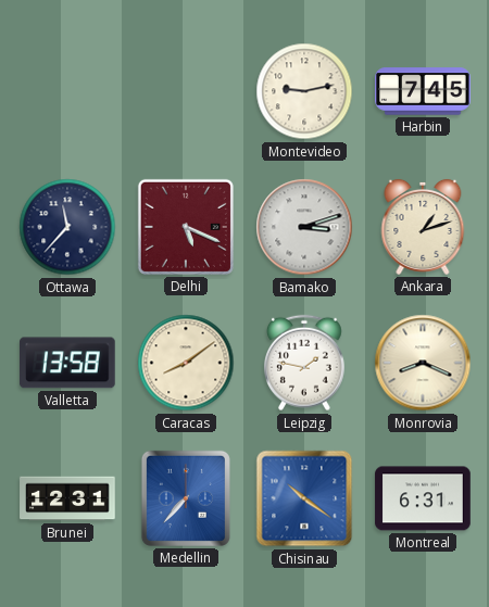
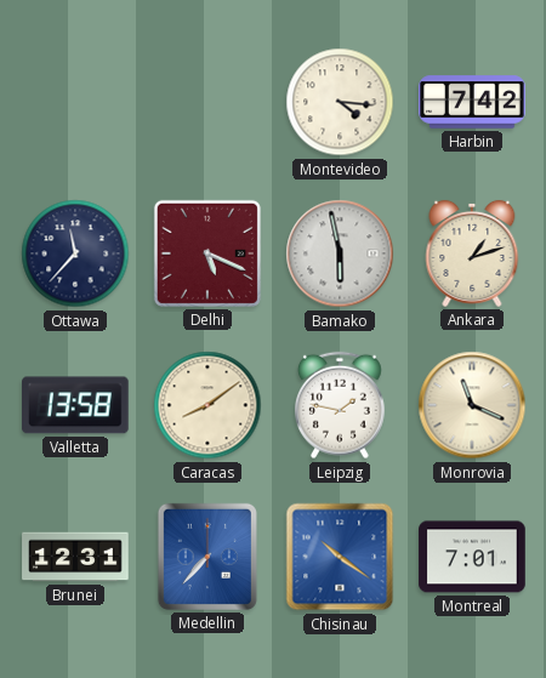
Montevideo: 9:13 -> 4:16 (340, 102)
Harbin: 7:45 -> 7:42 (472, 102)
Bamako: 3:12 -> 5:58 (340, 253)
Monrovia: 8:19 -> 11:19 (472, 405)
Montreal: 6:31 -> 7:01 (472, 557)
